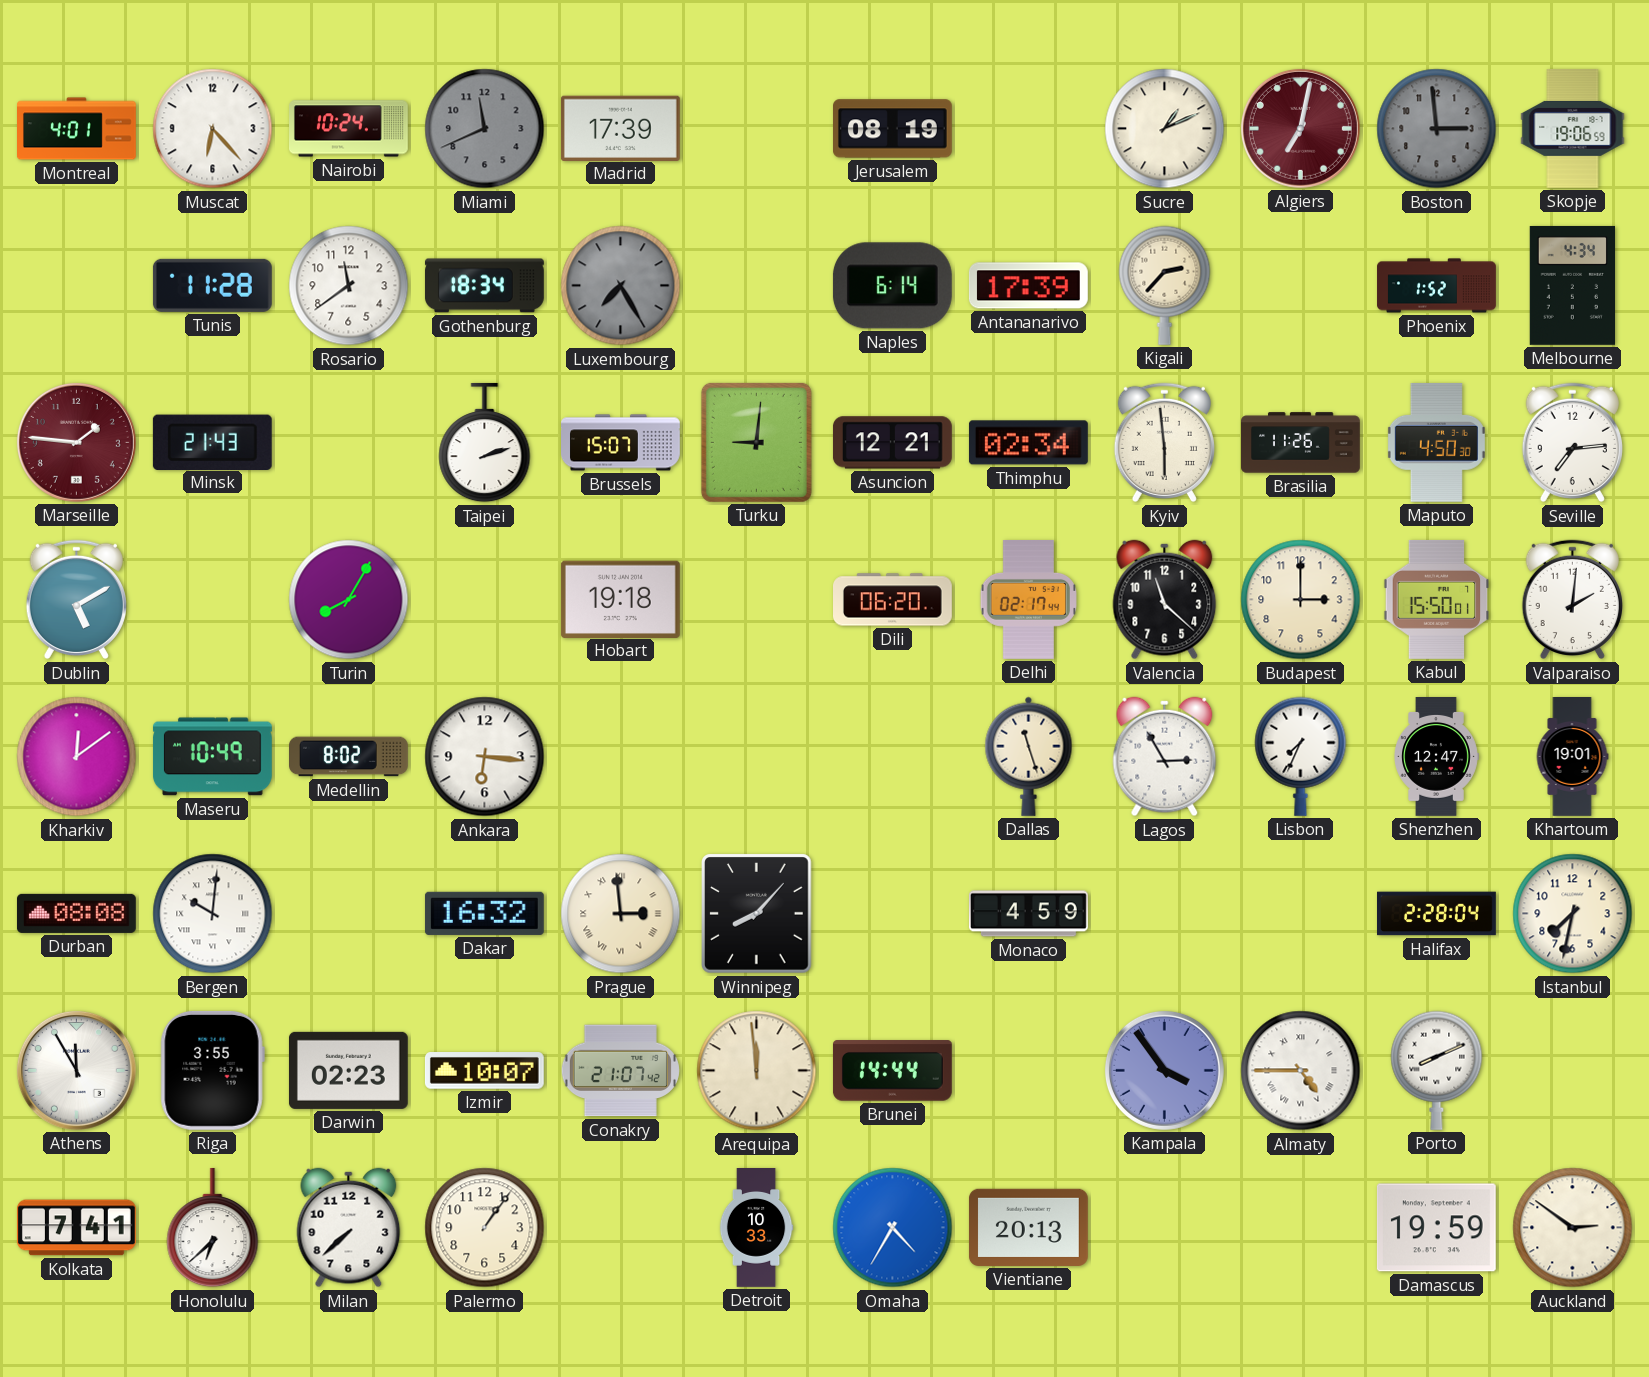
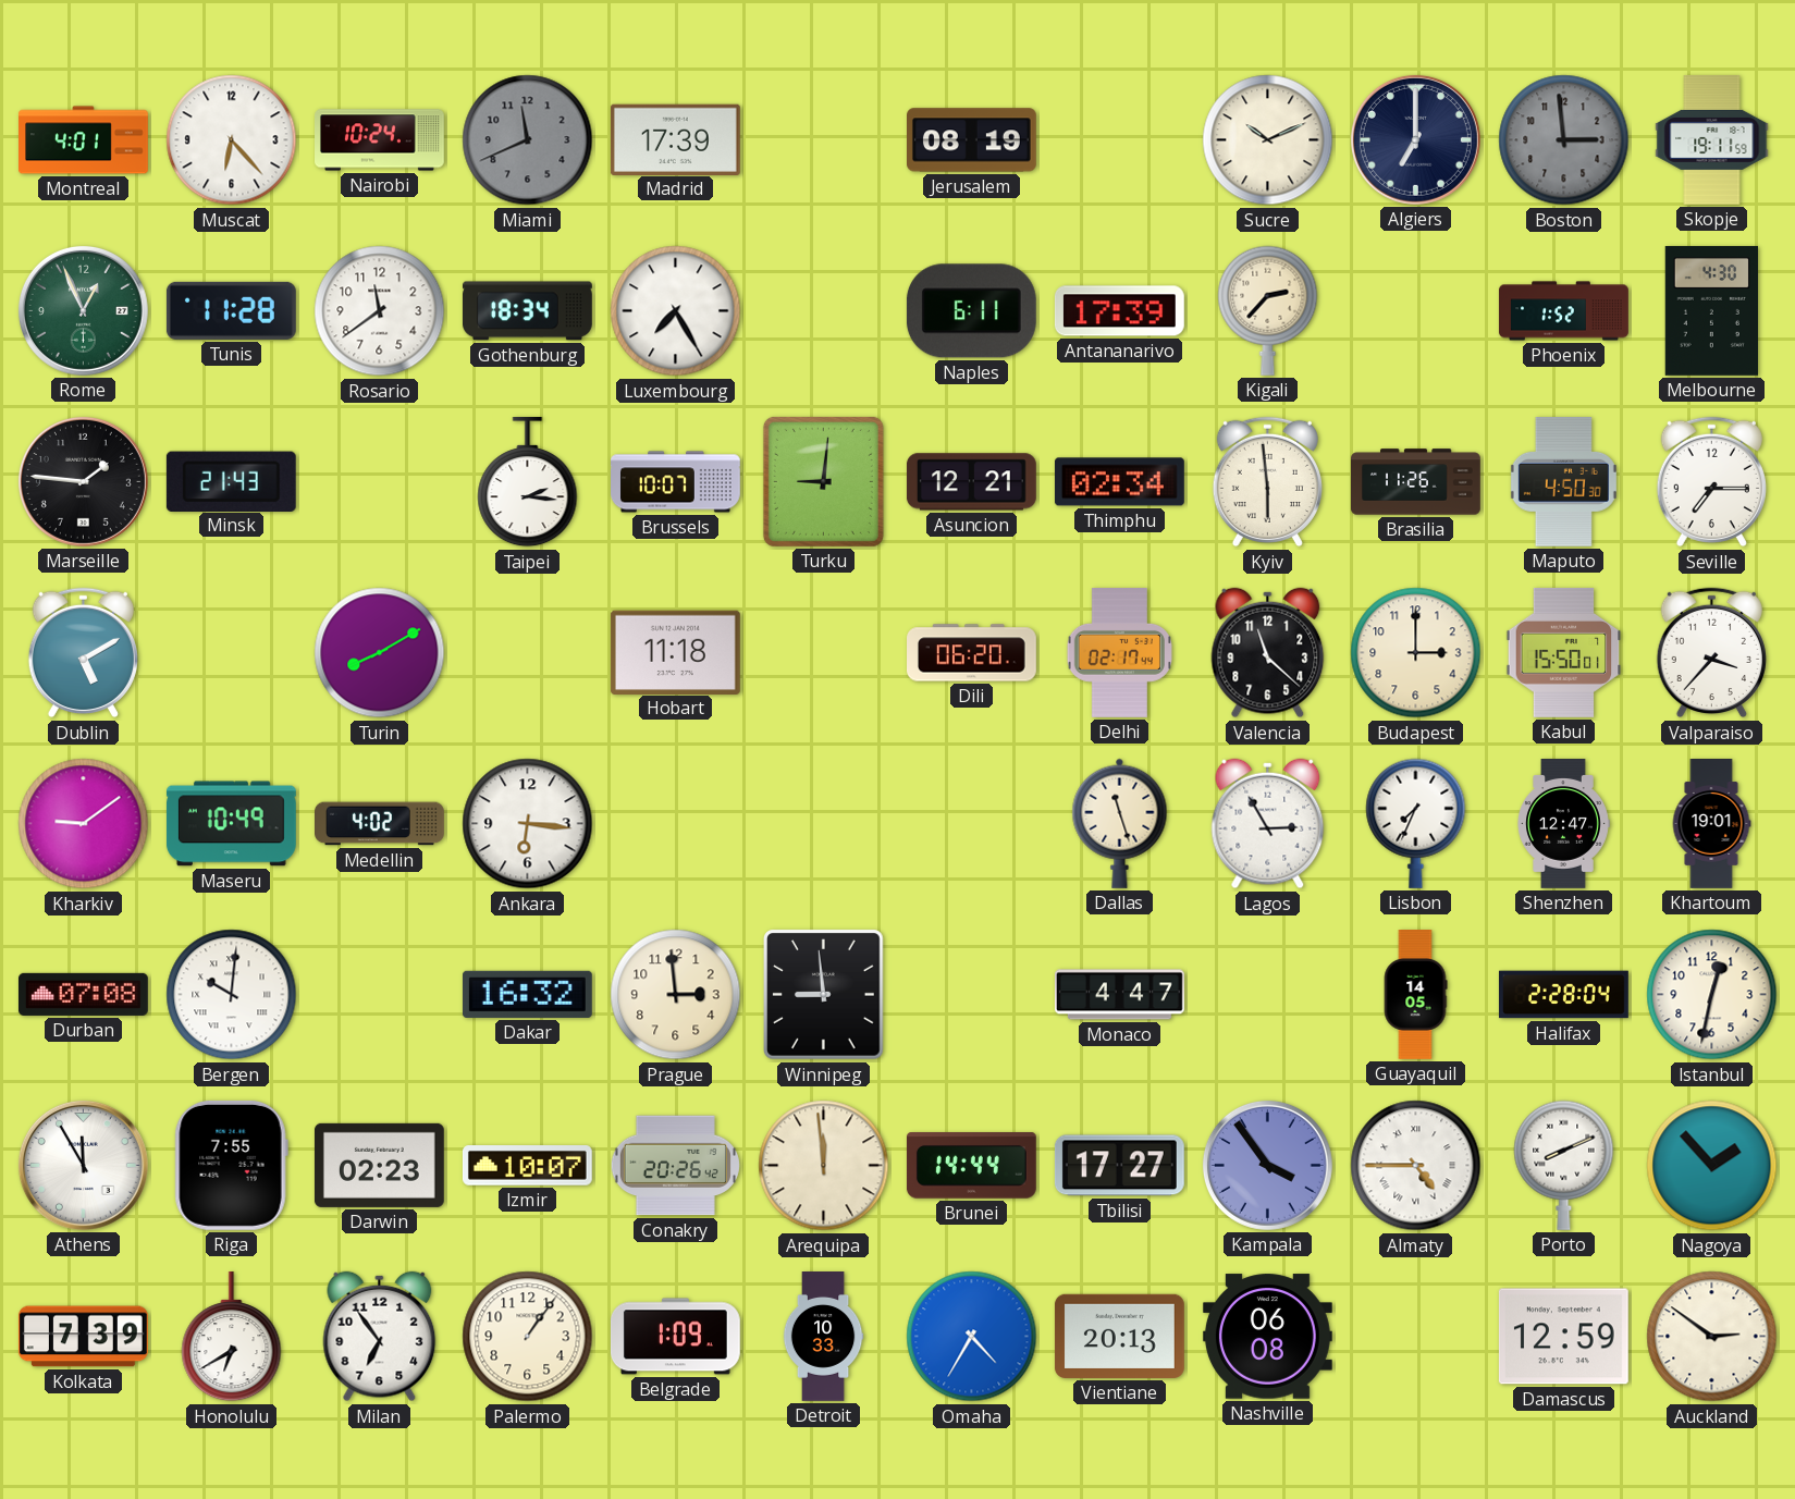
Sucre: 1:11 -> 10:11 (1268, 140)
Algiers: 7:02 -> 7:00 (1415, 139)
Algiers dial: burgundy -> navy (1415, 139)
Skopje: 19:06 -> 19:11 (1712, 140)
Rome: none -> 12:56 (83, 310)
Luxembourg dial: grey -> white (676, 311)
Naples: 6:14 -> 6:11 (971, 311)
Melbourne: 4:34 -> 4:30 (1711, 310)
Marseille dial: burgundy -> black (83, 481)
Taipei: 2:12 -> 2:16 (528, 482)
Brussels: 15:07 -> 10:07 (676, 482)
Seville: 7:14 -> 7:15 (1711, 482)
Turin: 8:05 -> 8:10 (380, 653)
Hobart: 19:18 -> 11:18 (675, 652)
Valparaiso: 2:01 -> 3:37 (1711, 653)
Kharkiv: 12:09 -> 9:09 (84, 824)
Medellin: 8:02 -> 4:02 (380, 824)
Durban: 08:08 -> 07:08 (84, 994)
Prague numerals: Roman -> Arabic (676, 995)
Winnipeg: 8:07 -> 8:59 (824, 995)
Monaco: 4:59 -> 4:47 (1120, 995)
Guayaquil: none -> 14:05 (1415, 995)
Istanbul: 7:32 -> 12:32 (1712, 995)
Riga: 3:55 -> 7:55 (231, 1165)
Conakry: 21:07 -> 20:26 (675, 1166)
Tbilisi: none -> 17:27 (1119, 1166)
Nagoya: none -> 1:53 (1712, 1166)
Kolkata: 7:41 -> 7:39 (83, 1337)
Honolulu: 6:38 -> 6:40 (232, 1337)
Milan: 7:38 -> 6:54 (380, 1337)
Belgrade: none -> 1:09 (675, 1337)
Nashville: none -> 06:08 (1267, 1337)
Damascus: 19:59 -> 12:59 (1563, 1337)
